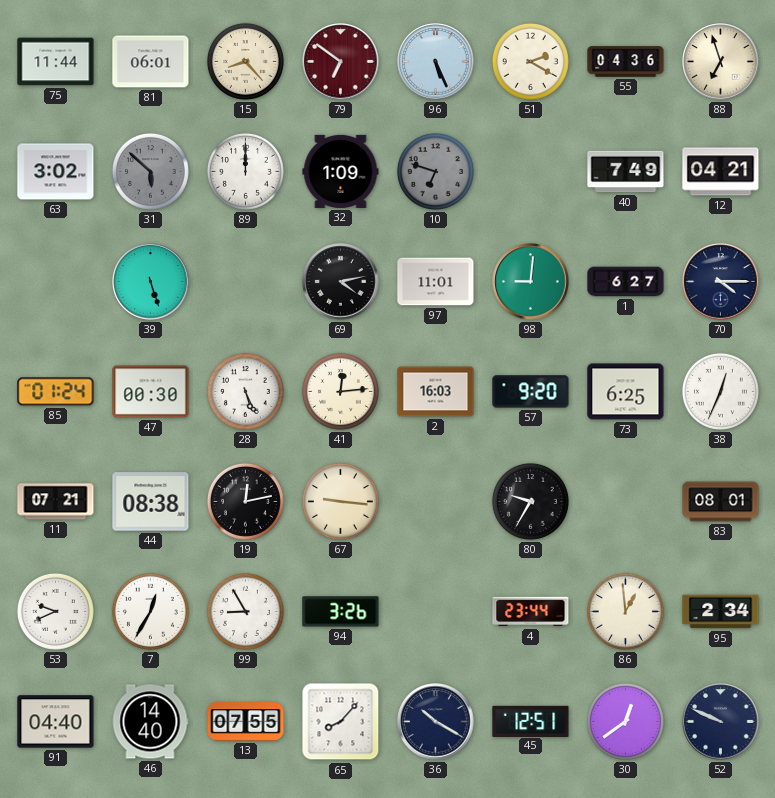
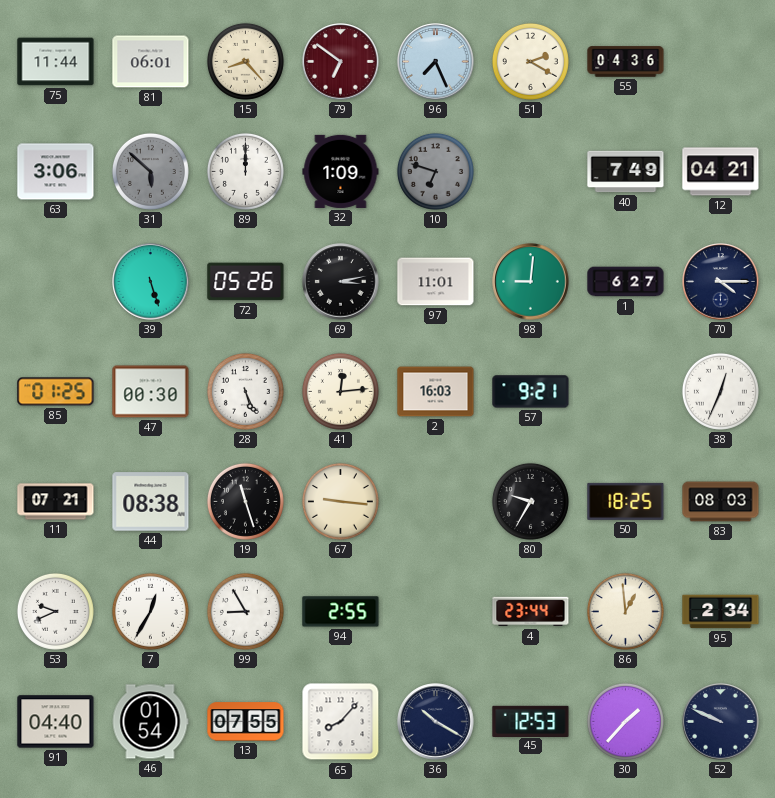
96: 5:26 -> 7:26 (436, 62)
88: 6:57 -> none (721, 62)
63: 3:02 -> 3:06 (56, 172)
72: none -> 05:26 (246, 282)
69: 4:13 -> 3:13 (341, 282)
85: 01:24 -> 01:25 (56, 392)
57: 9:20 -> 9:21 (531, 392)
73: 6:25 -> none (626, 392)
19: 12:13 -> 11:27 (245, 501)
50: none -> 18:25 (626, 501)
83: 08:01 -> 08:03 (721, 502)
94: 3:26 -> 2:55 (341, 612)
46: 14:40 -> 01:54 (150, 722)
45: 12:51 -> 12:53 (531, 721)
30: 12:39 -> 1:37 (625, 721)
